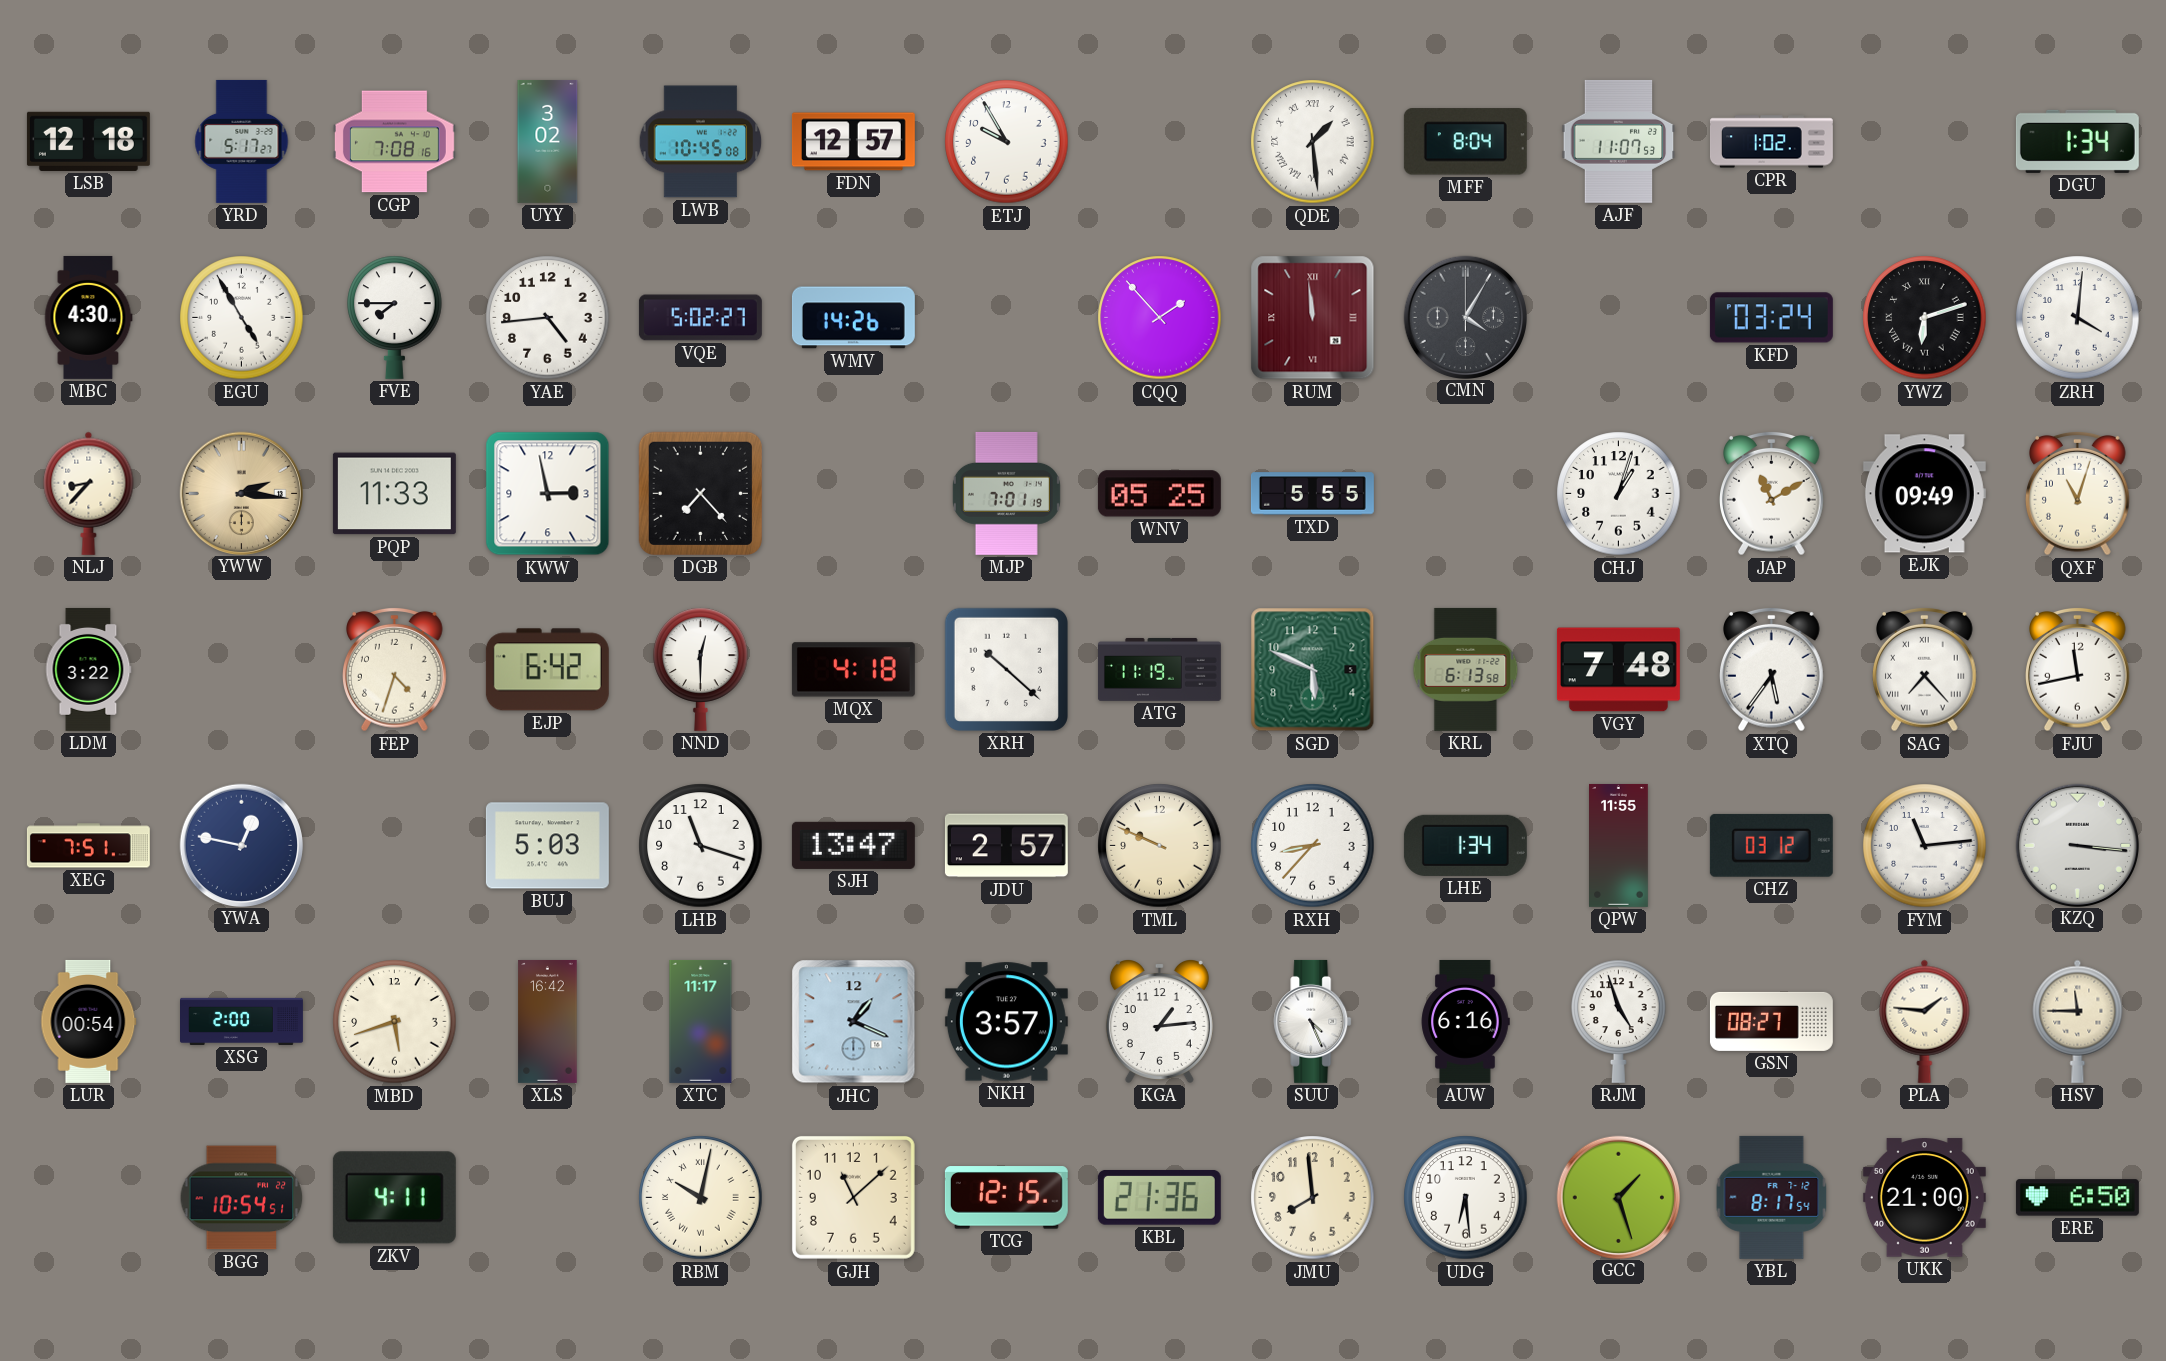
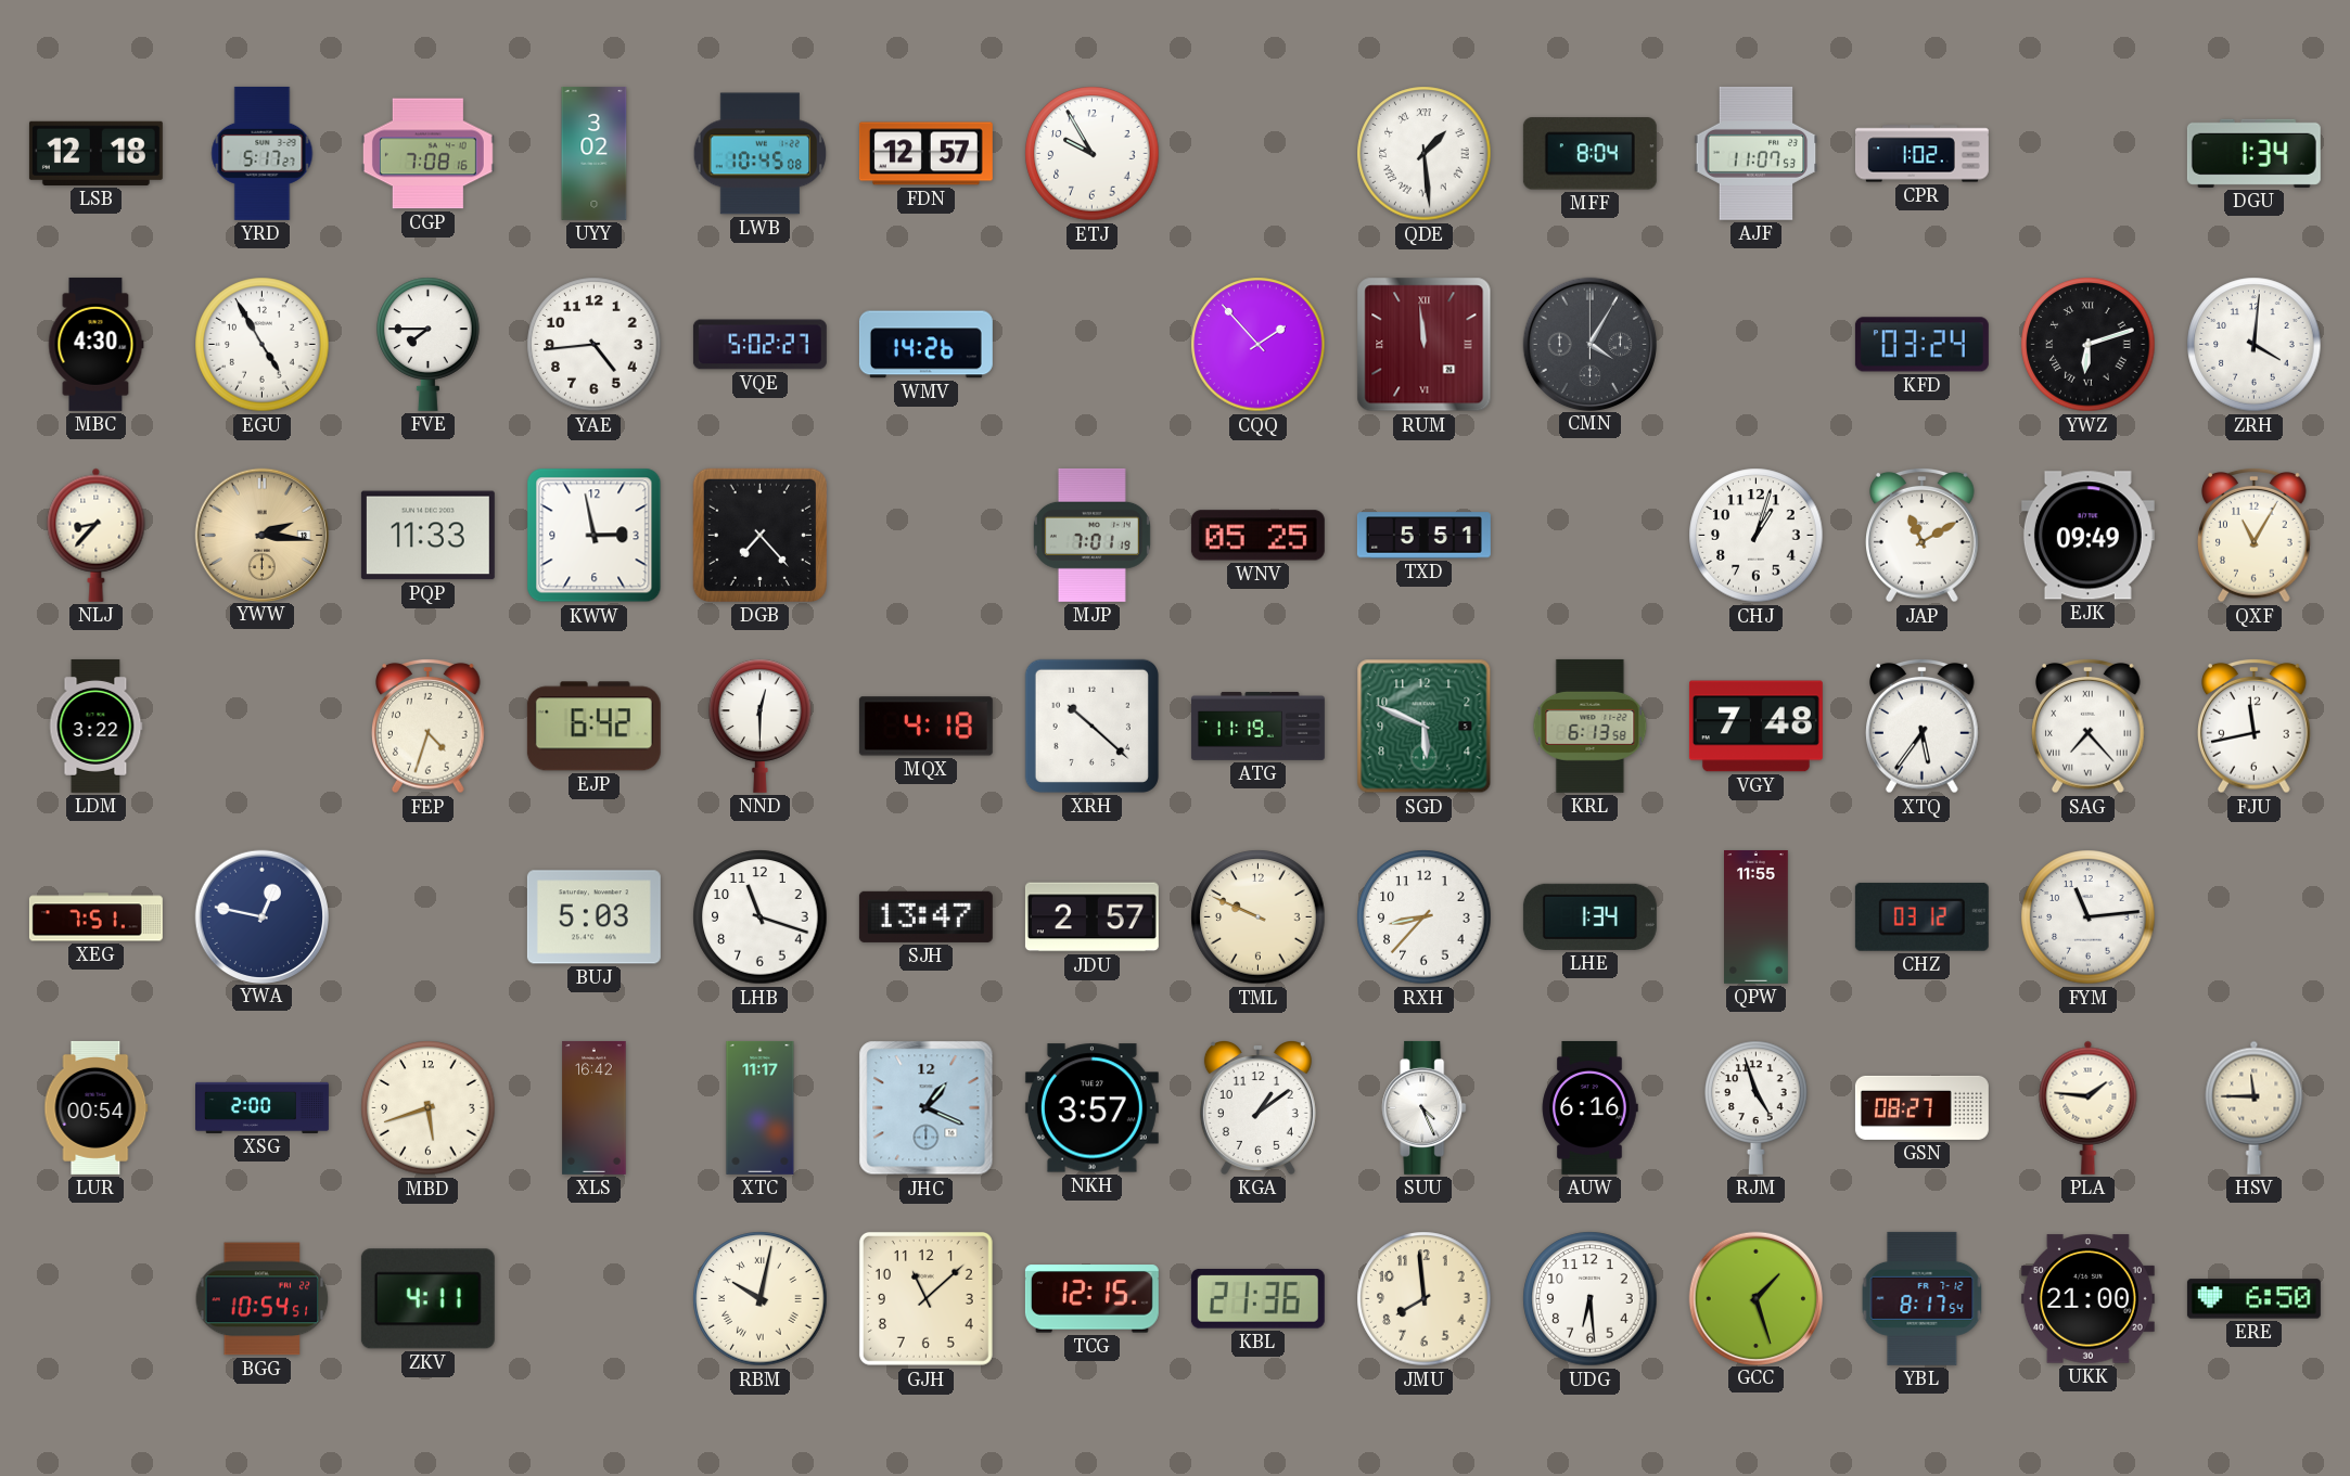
TXD: 5:55 -> 5:51 (1423, 536)
QXF: 11:03 -> 11:05 (2255, 535)
KZQ: 3:16 -> none (2077, 845)
KGA: 1:14 -> 1:09 (1257, 1108)
